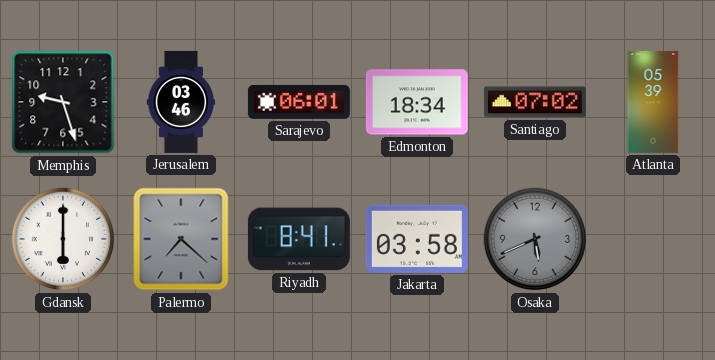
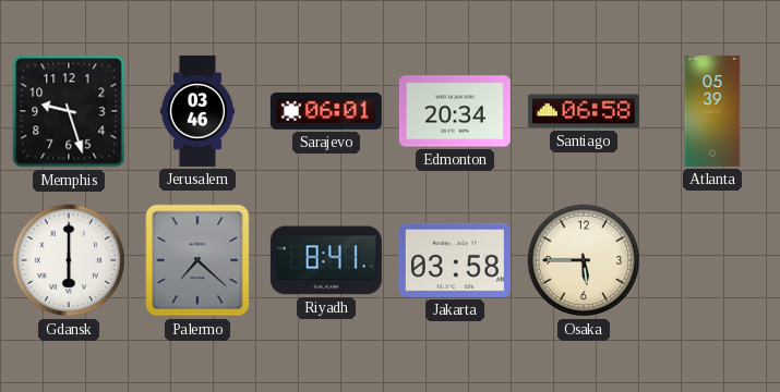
Edmonton: 18:34 -> 20:34 (455, 111)
Santiago: 07:02 -> 06:58 (584, 111)
Osaka: 5:41 -> 5:45 (584, 260)
Osaka dial: grey -> cream (584, 260)
